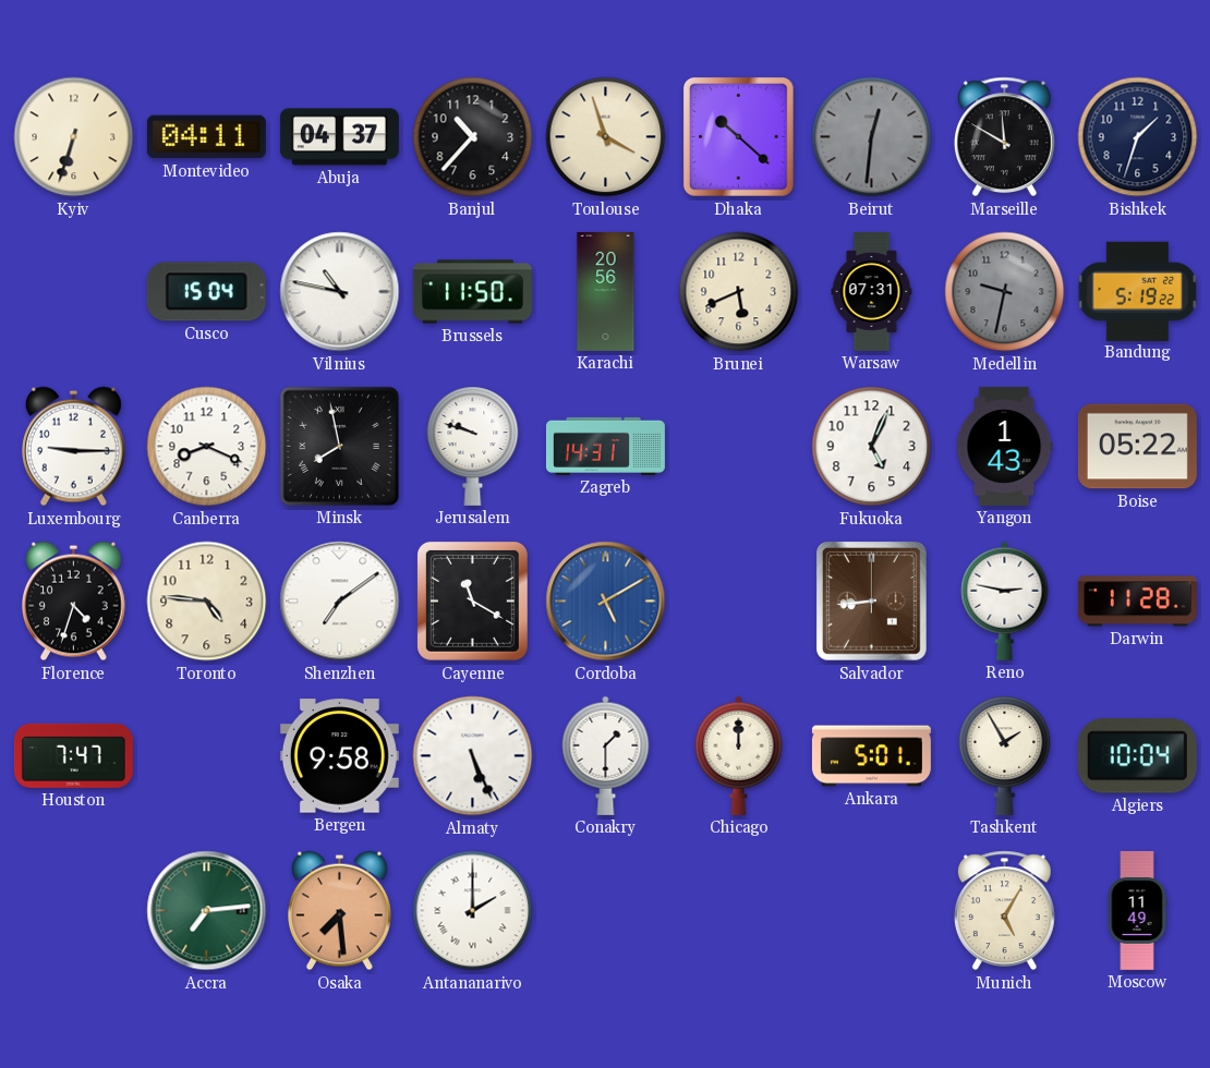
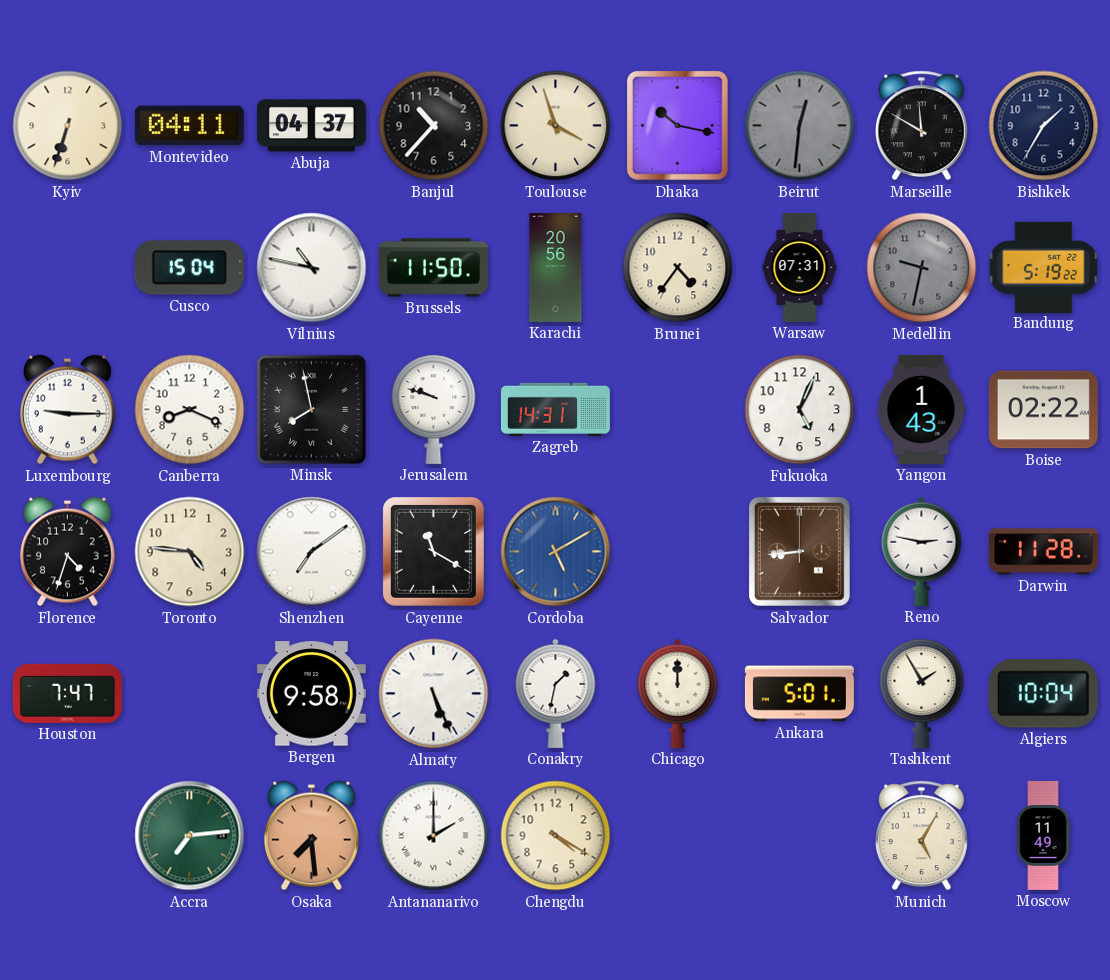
Dhaka: 10:22 -> 10:17 (678, 126)
Bishkek: 1:33 -> 1:35 (1044, 126)
Brunei: 5:41 -> 4:36 (678, 268)
Boise: 05:22 -> 02:22 (1043, 410)
Conakry: 1:30 -> 1:32 (556, 693)
Chengdu: none -> 4:20 (556, 836)
